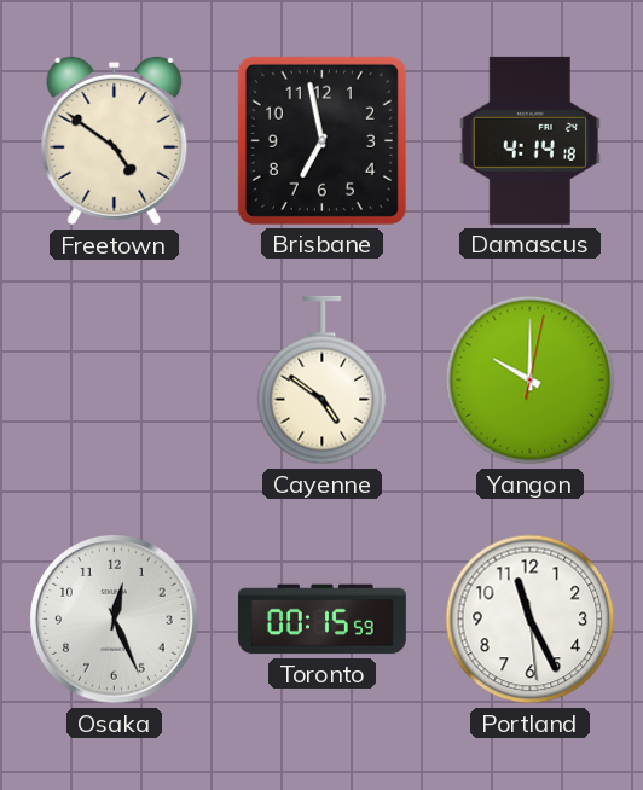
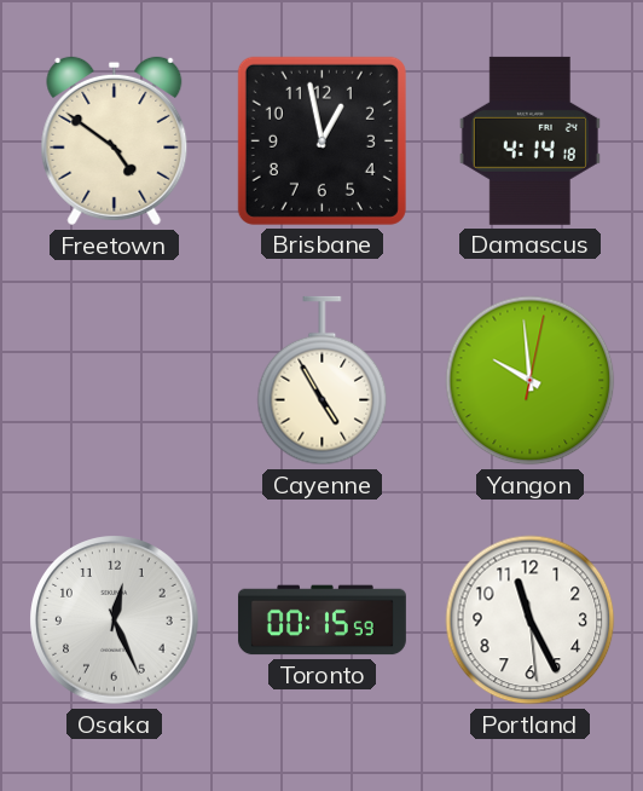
Brisbane: 6:58 -> 12:58 (321, 140)
Cayenne: 4:51 -> 4:55 (323, 381)
Yangon: 10:00 -> 9:59 (531, 381)
